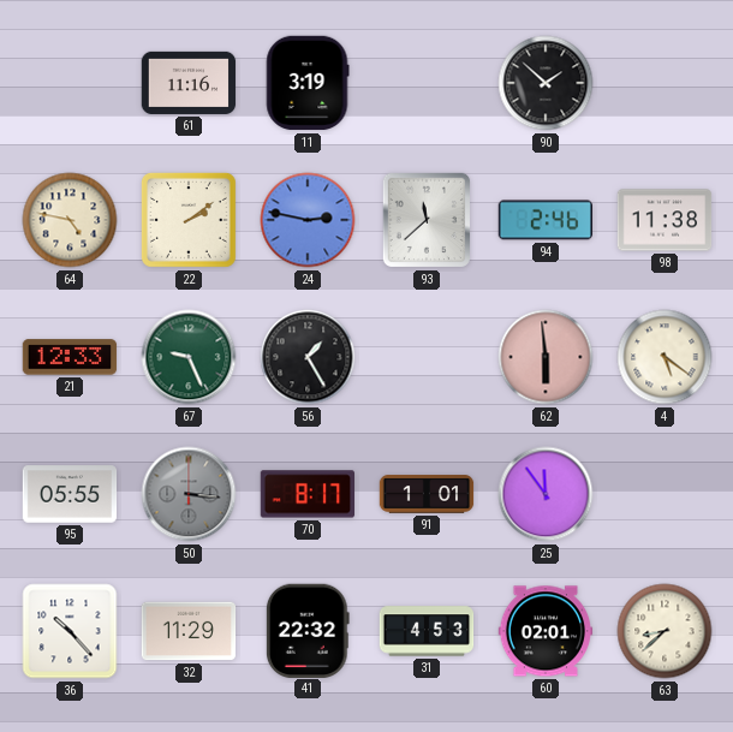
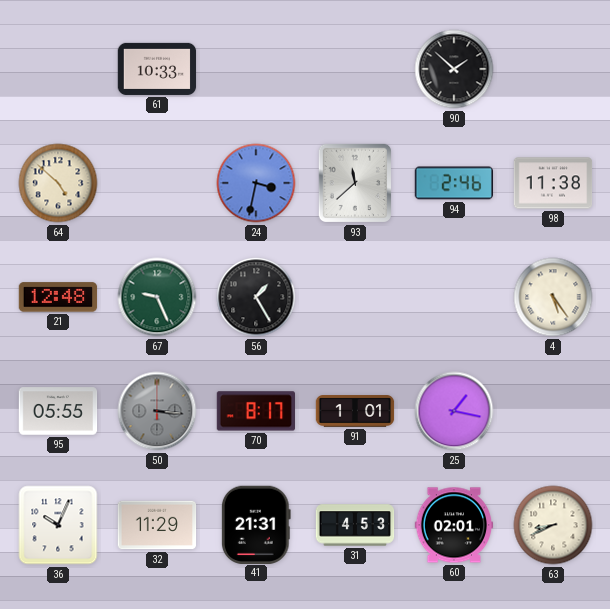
61: 11:16 -> 10:33 (157, 69)
11: 3:19 -> none (308, 83)
64: 4:47 -> 4:52 (58, 183)
22: 2:09 -> none (189, 220)
24: 2:47 -> 3:32 (256, 183)
21: 12:33 -> 12:48 (58, 297)
62: 5:59 -> none (546, 357)
4: 5:21 -> 5:24 (553, 297)
25: 11:54 -> 1:17 (454, 411)
36: 10:23 -> 10:04 (58, 525)
41: 22:32 -> 21:31 (256, 524)
63: 8:38 -> 8:41 (553, 525)
